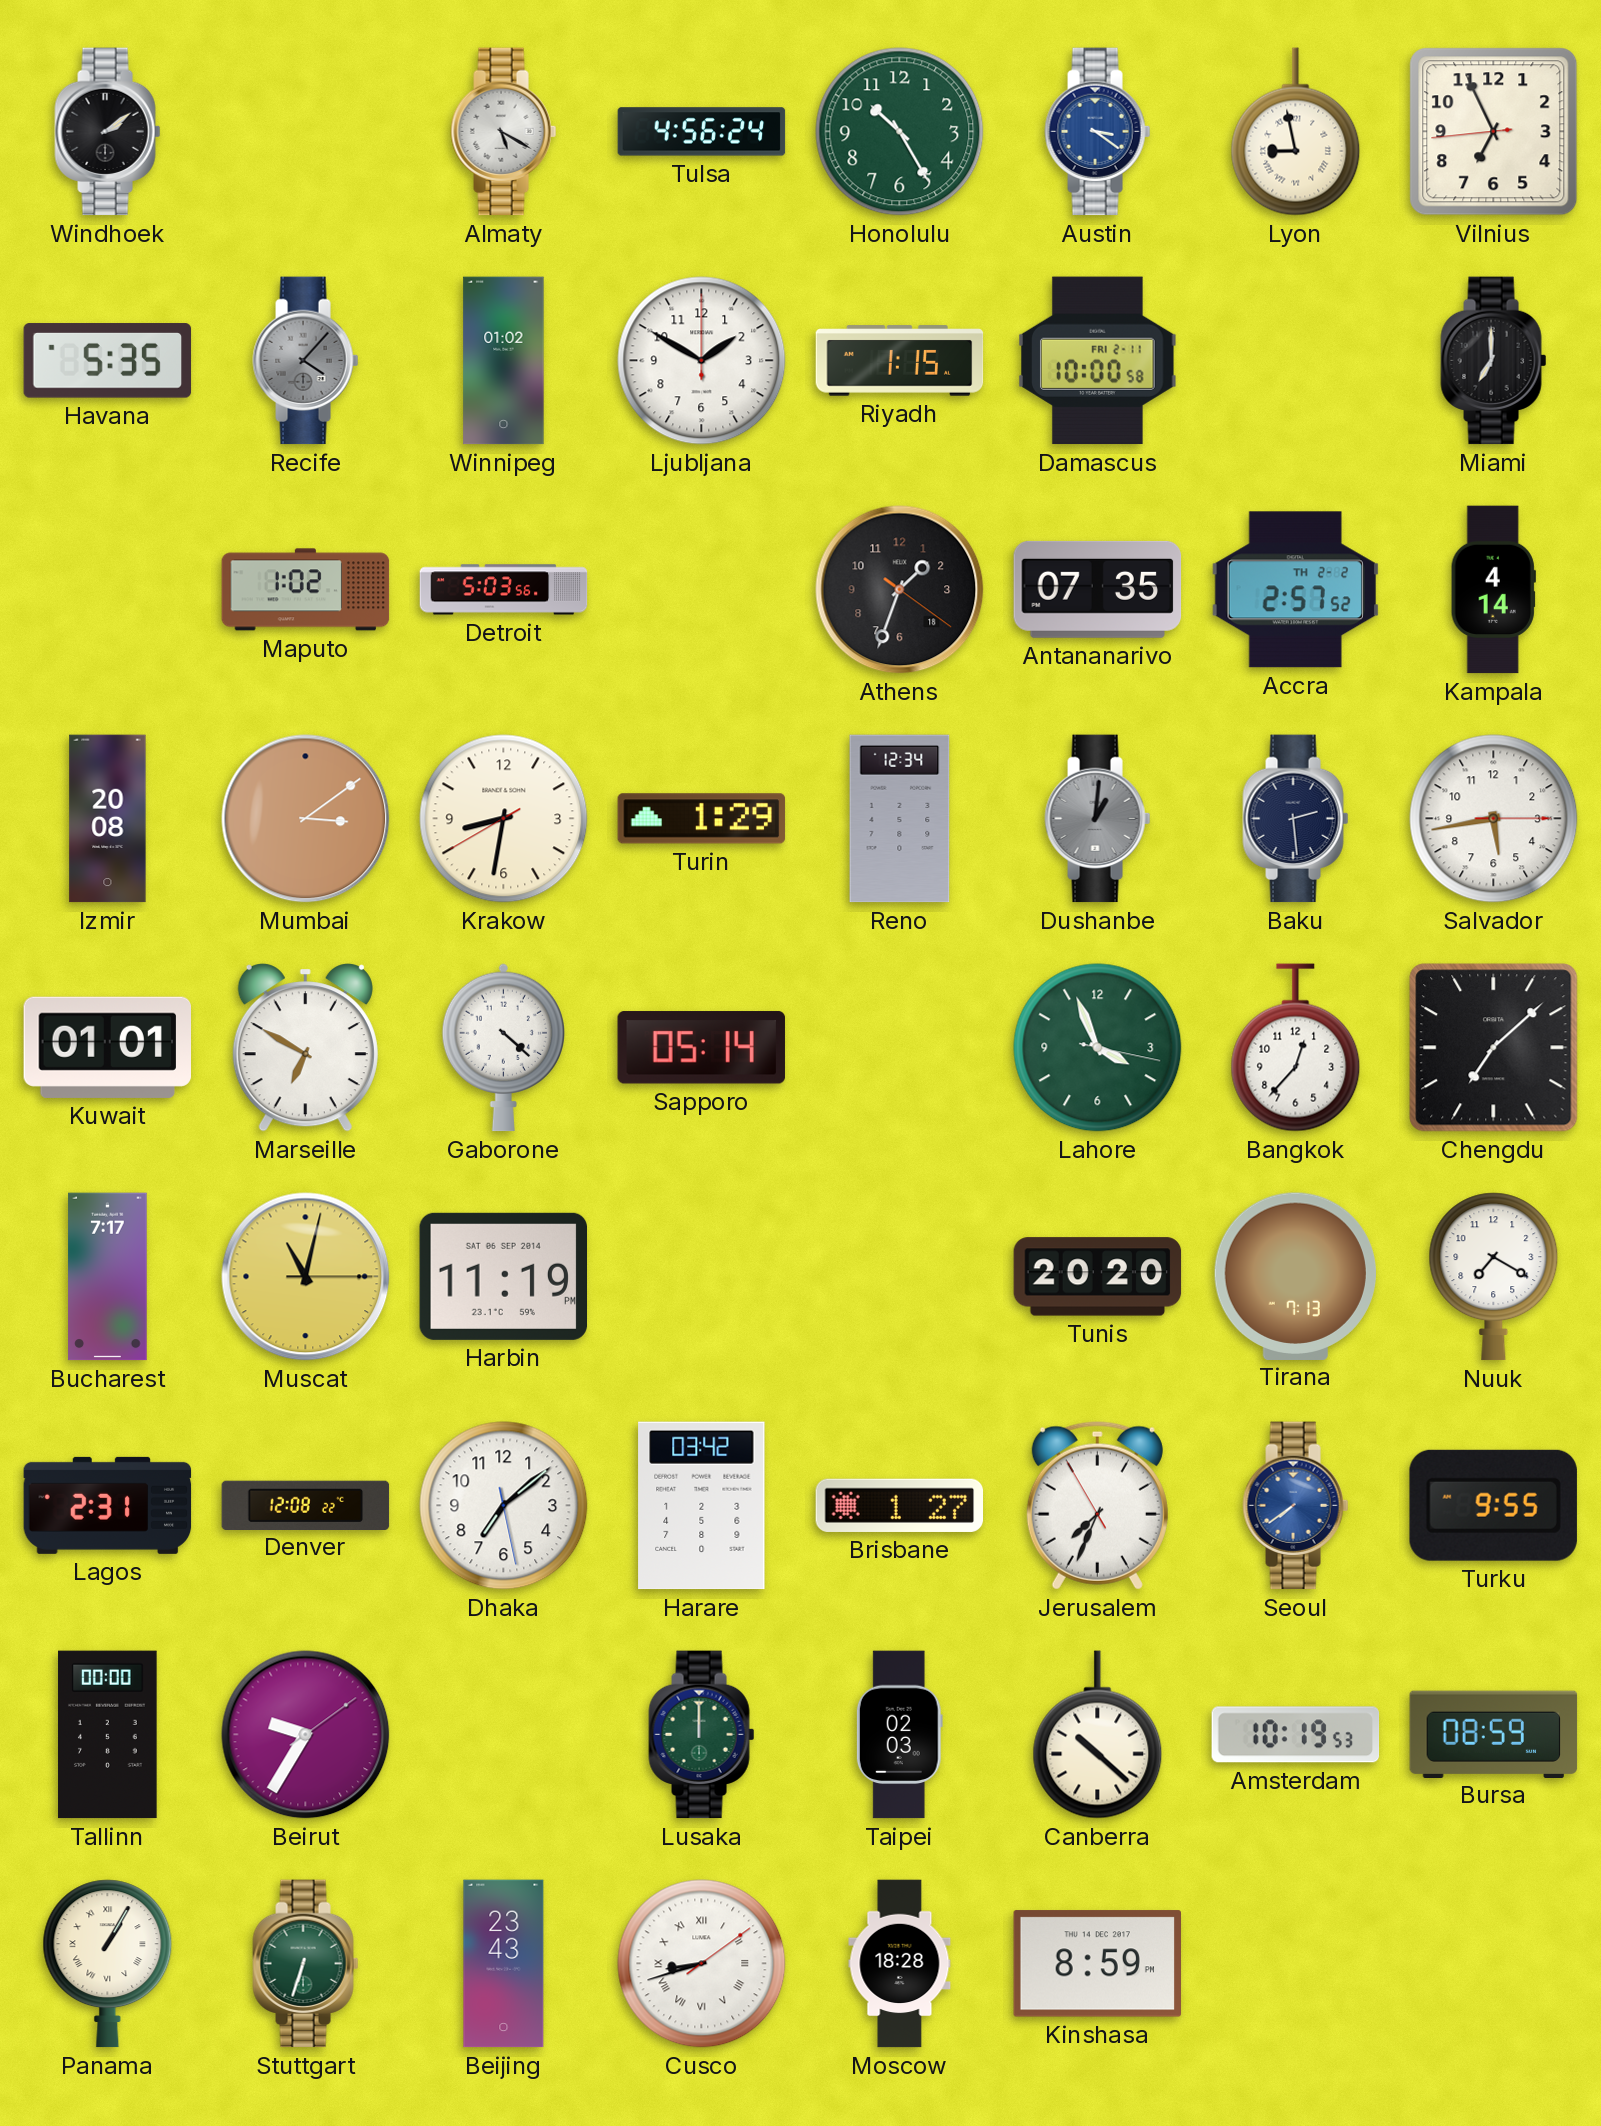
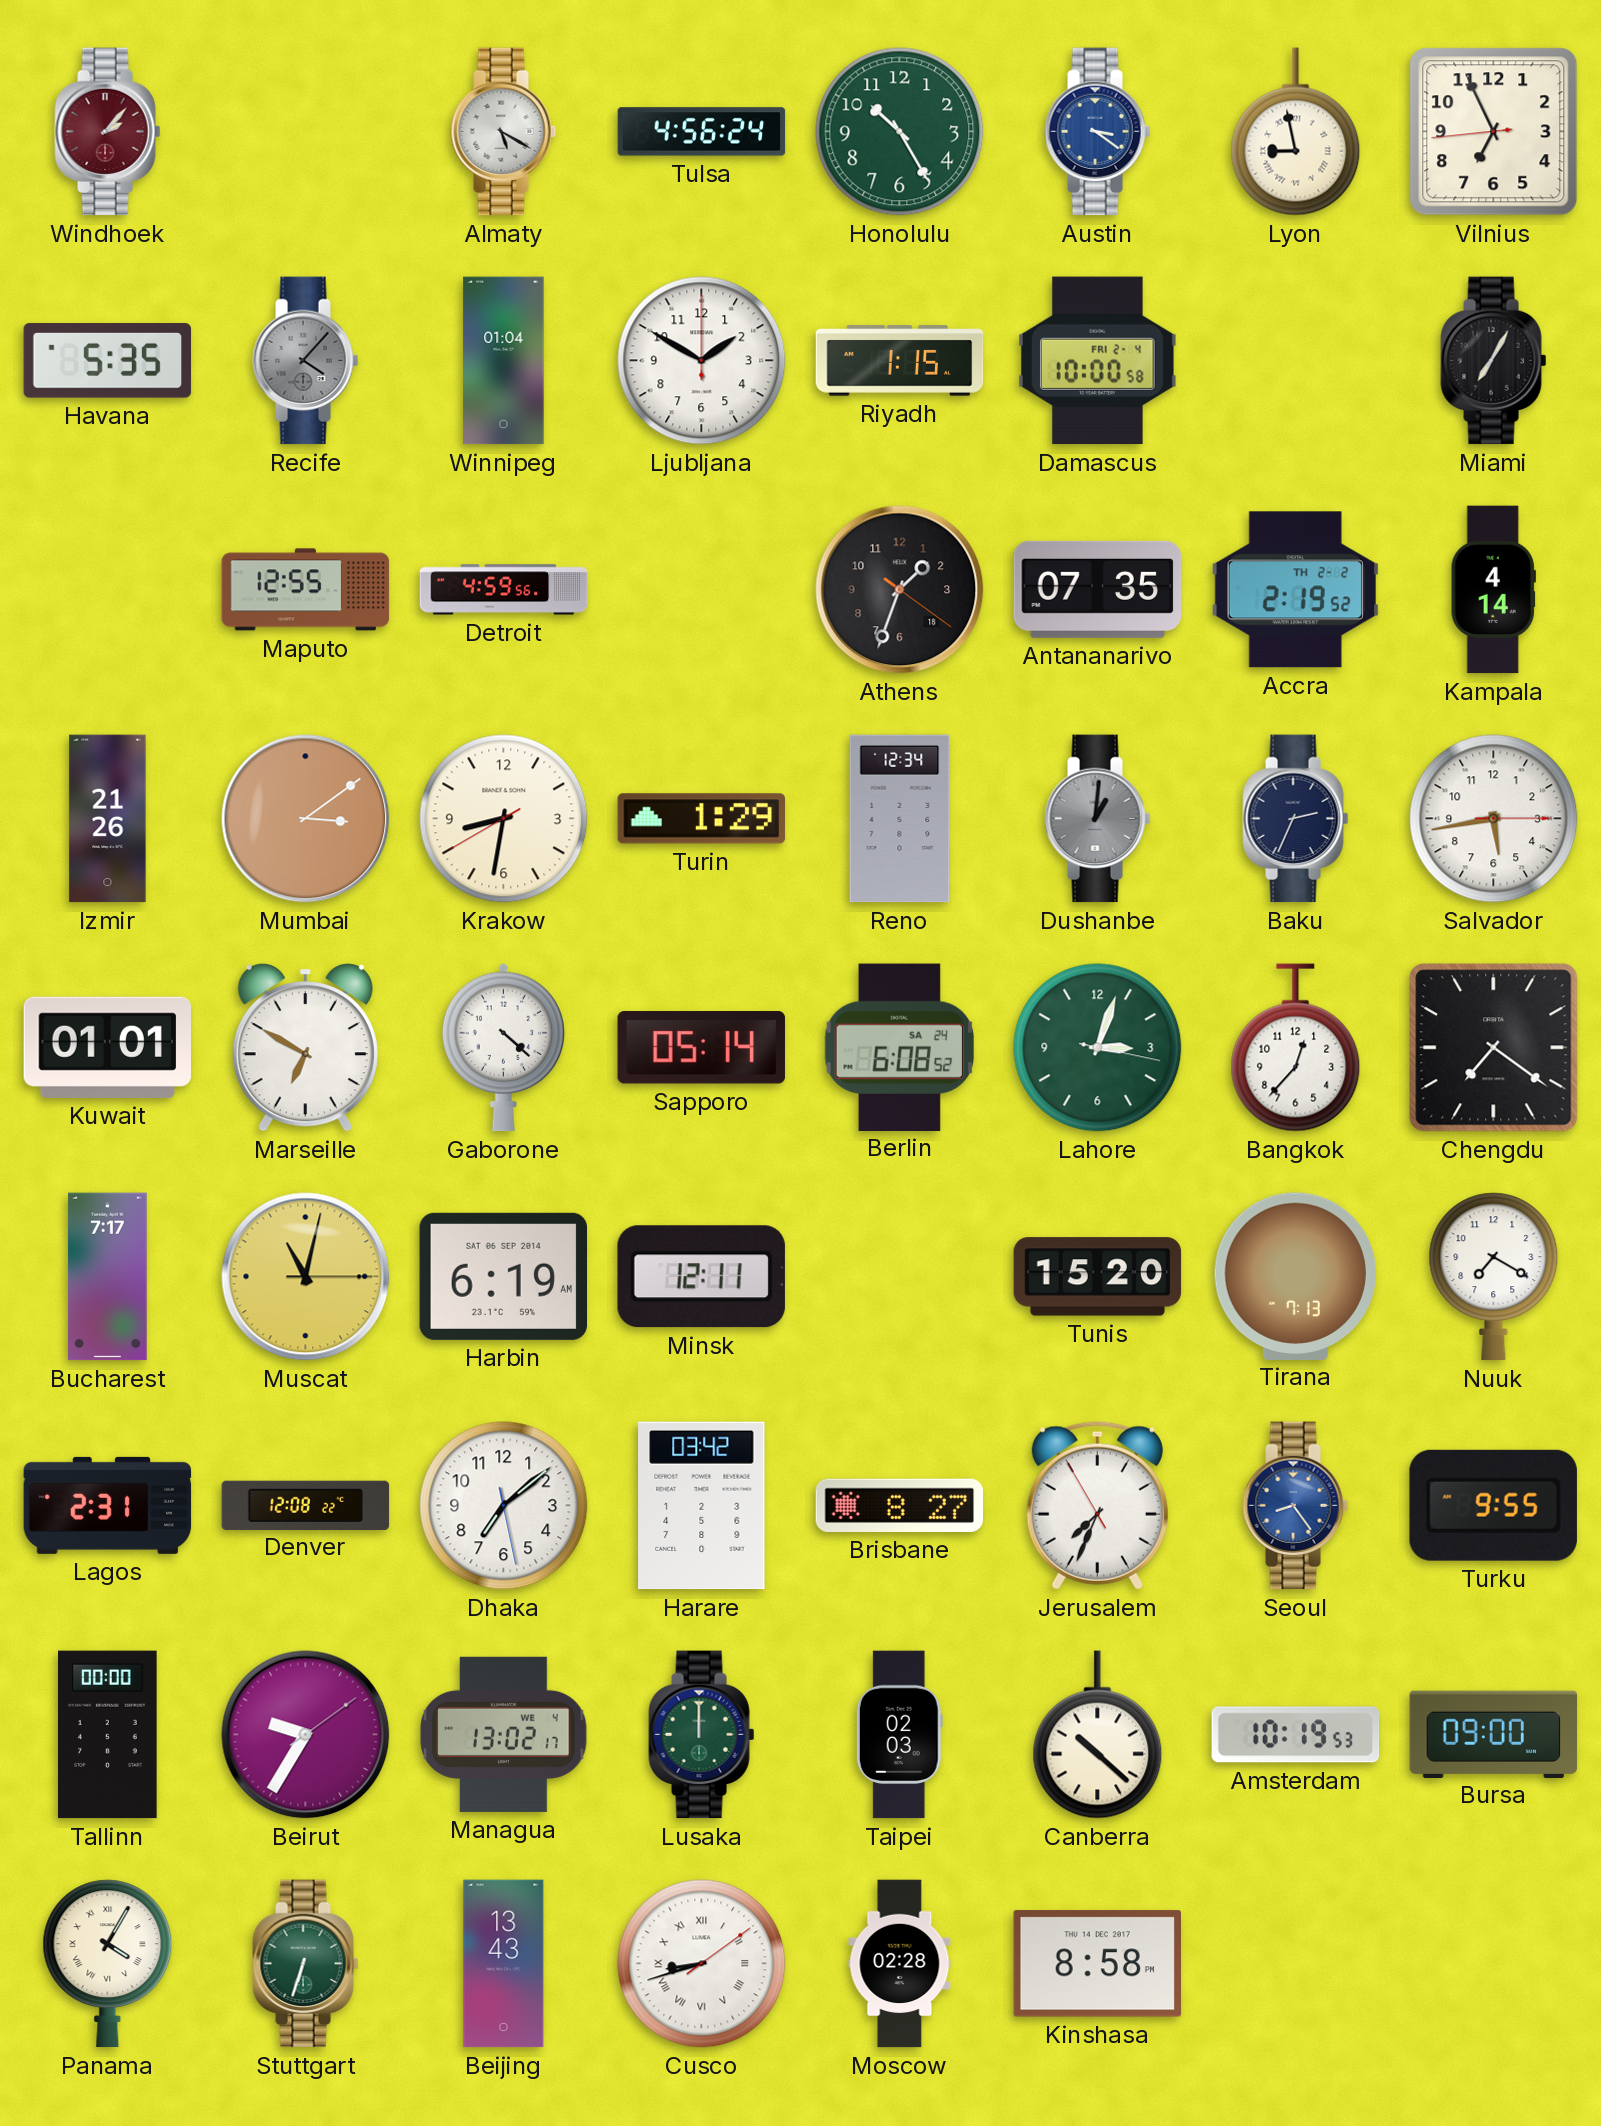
Windhoek: 2:09 -> 2:07 (108, 132)
Windhoek dial: black -> burgundy (108, 132)
Winnipeg: 01:02 -> 01:04 (504, 361)
Damascus date: FRI 2-11 -> FRI 2-4 (1098, 361)
Miami: 7:00 -> 7:05 (1494, 361)
Maputo: 1:02 -> 12:55 (306, 590)
Detroit: 5:03 -> 4:59 (504, 590)
Accra: 2:57 -> 2:19 (1295, 590)
Izmir: 20:08 -> 21:26 (108, 819)
Baku: 2:29 -> 2:34 (1296, 819)
Berlin: none -> 6:08 (899, 1047)
Lahore: 3:56 -> 3:03 (1098, 1048)
Chengdu: 7:08 -> 7:21 (1494, 1048)
Harbin: 11:19 -> 6:19 (503, 1276)
Minsk: none -> 12:11 (701, 1277)
Tunis: 20:20 -> 15:20 (1098, 1277)
Brisbane: 1:27 -> 8:27 (900, 1505)
Seoul: 7:39 -> 8:24 (1296, 1506)
Managua: none -> 13:02 (504, 1734)
Bursa: 08:59 -> 09:00 (1494, 1734)
Panama: 1:05 -> 4:05 (108, 1964)
Beijing: 23:43 -> 13:43 (504, 1964)
Moscow: 18:28 -> 02:28 (900, 1964)
Kinshasa: 8:59 -> 8:58 (1097, 1964)
